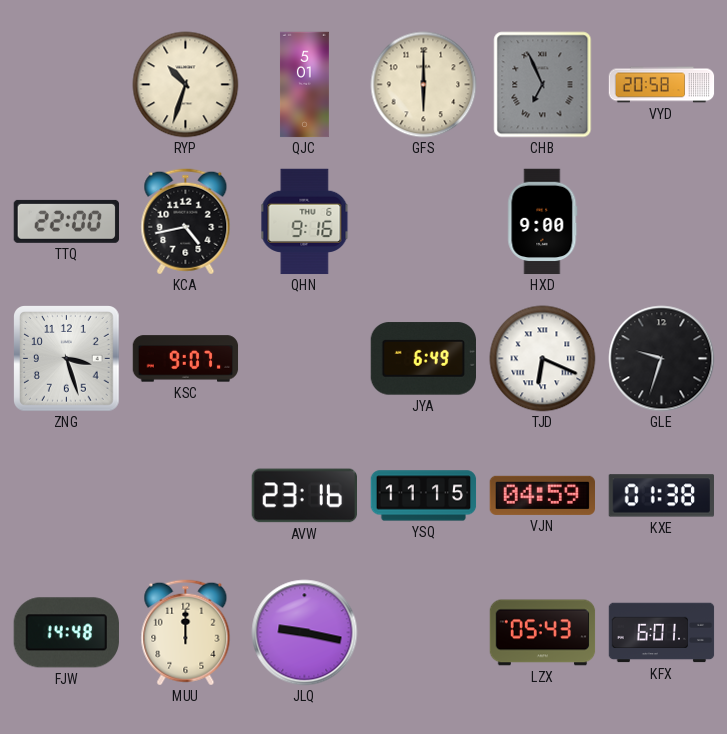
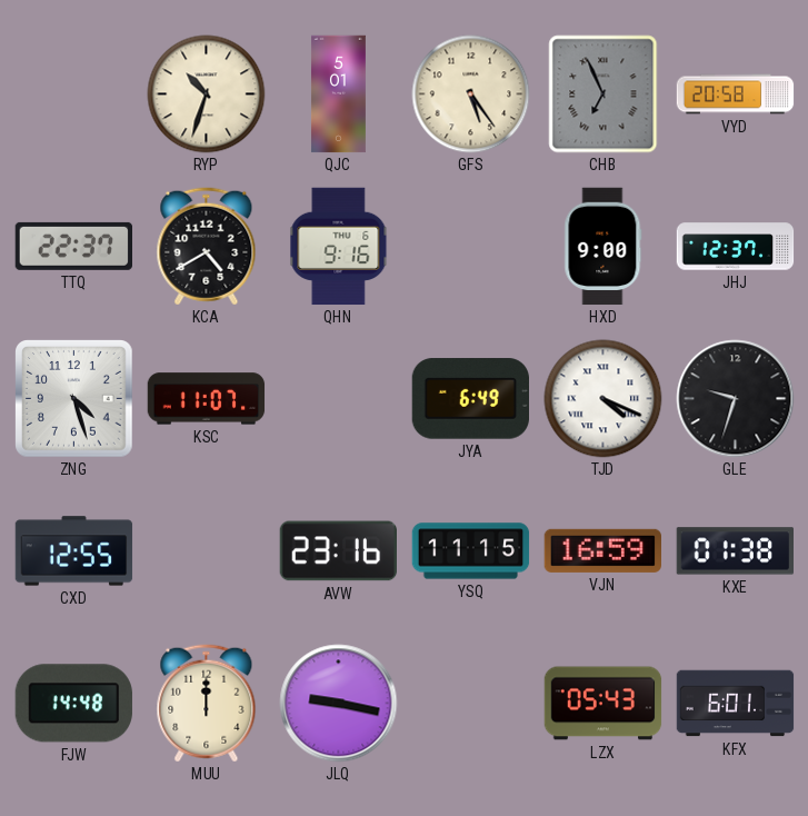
GFS: 6:00 -> 5:24 (471, 94)
TTQ: 22:00 -> 22:37 (73, 246)
KCA: 4:43 -> 4:40 (207, 247)
JHJ: none -> 12:37 (736, 247)
ZNG: 3:27 -> 4:27 (74, 399)
KSC: 9:07 -> 11:07 (207, 399)
TJD: 6:19 -> 4:19 (603, 399)
CXD: none -> 12:55 (74, 551)
VJN: 04:59 -> 16:59 (602, 550)
